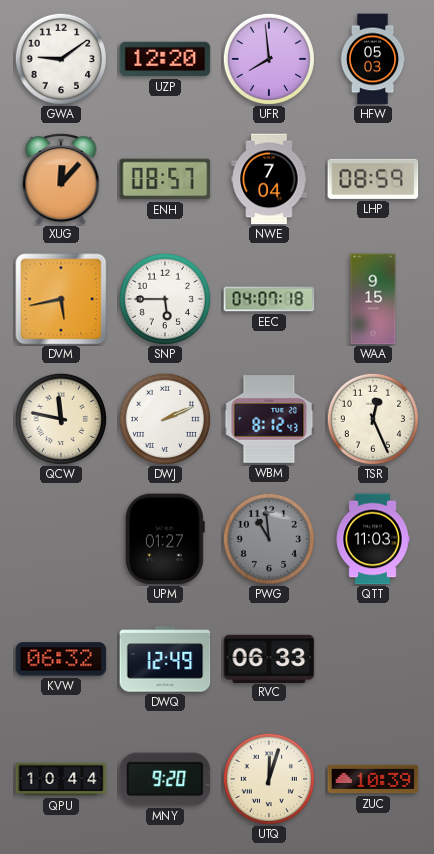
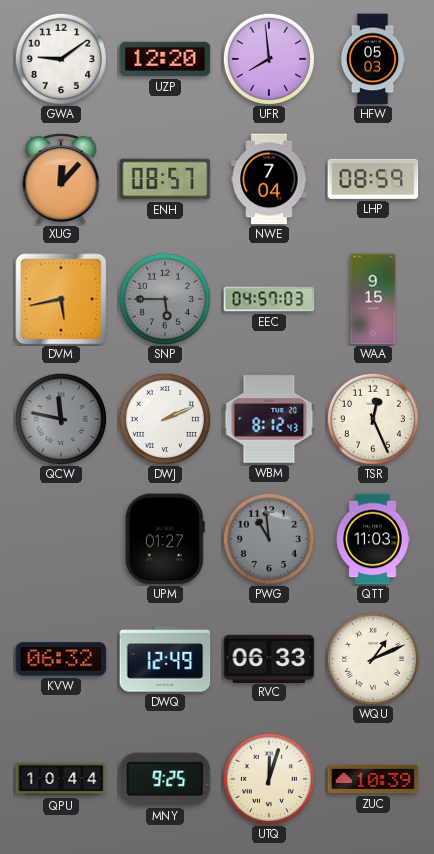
SNP dial: white -> grey (165, 299)
EEC: 04:07 -> 04:57 (269, 299)
QCW dial: cream -> grey (61, 419)
WQU: none -> 1:11 (373, 659)
MNY: 9:20 -> 9:25 (165, 779)
